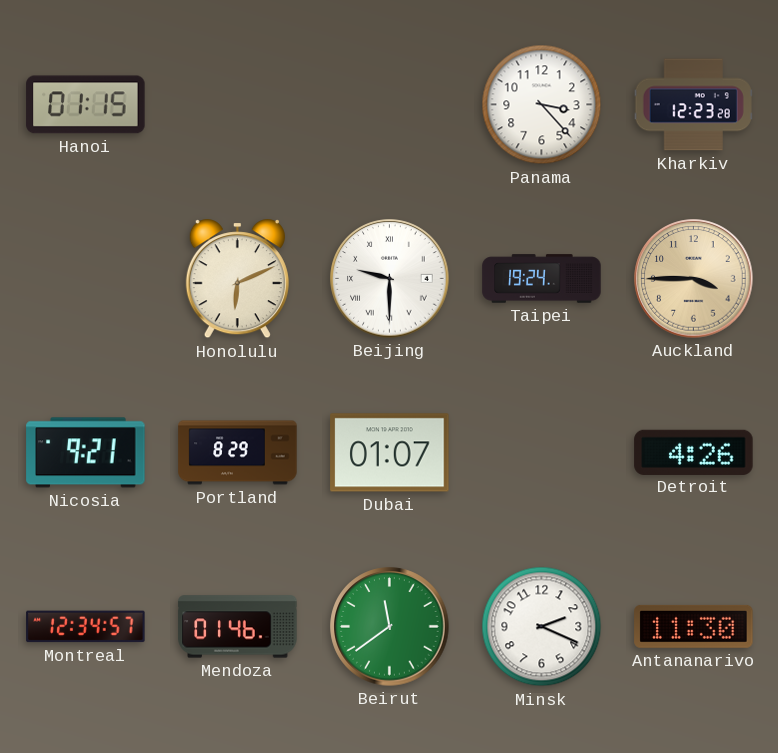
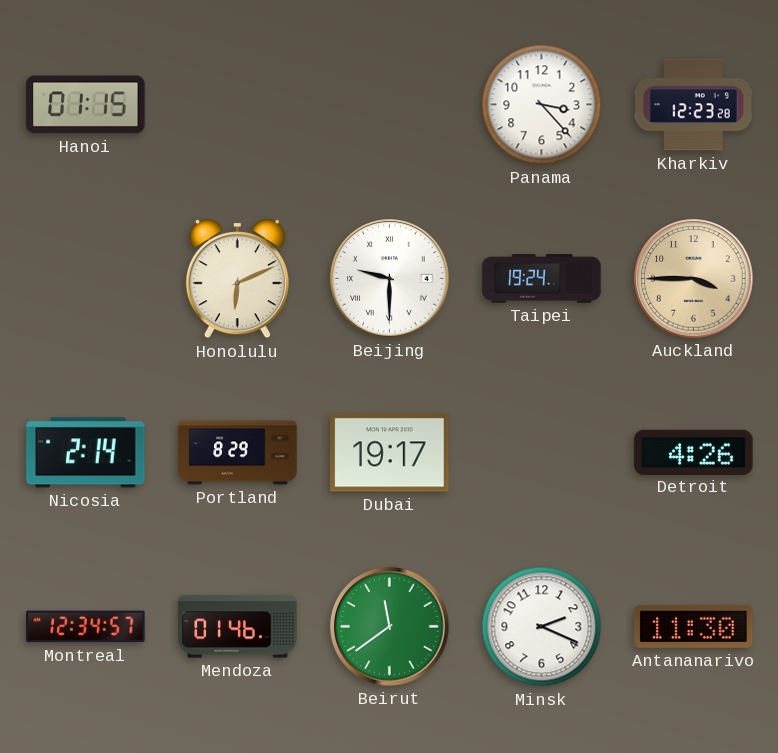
Nicosia: 9:21 -> 2:14 (86, 453)
Dubai: 01:07 -> 19:17 (390, 453)
